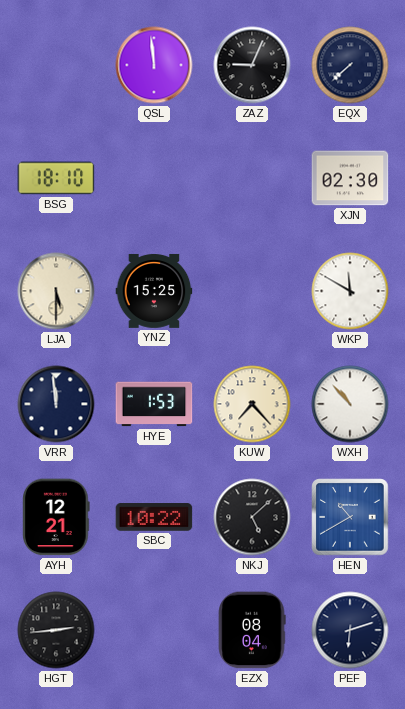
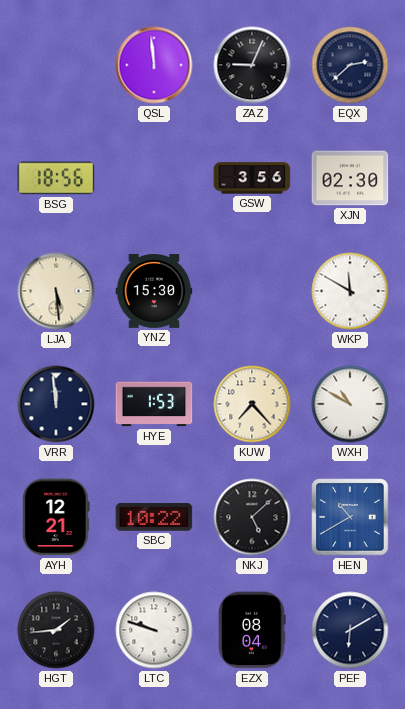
EQX: 7:38 -> 2:38 (350, 65)
BSG: 18:10 -> 18:56 (56, 178)
GSW: none -> 3:56 (252, 178)
LJA: 5:30 -> 5:29 (56, 291)
YNZ: 15:25 -> 15:30 (154, 291)
WXH: 10:53 -> 10:50 (350, 404)
HGT: 2:44 -> 1:44 (56, 630)
LTC: none -> 9:48 (154, 630)
PEF: 6:12 -> 6:10 (350, 630)
